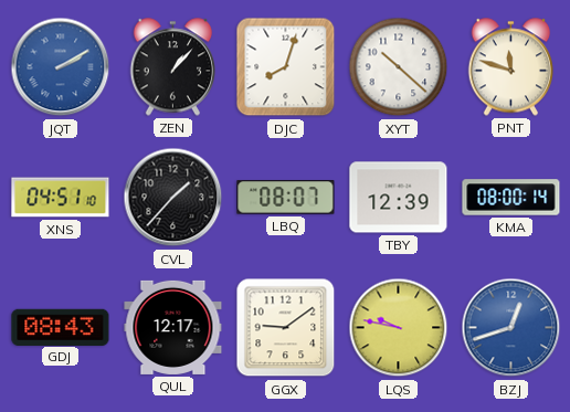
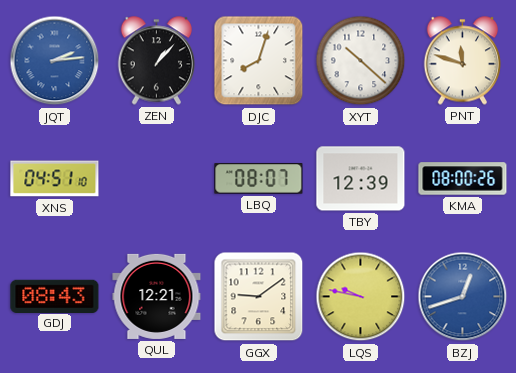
JQT: 2:10 -> 2:14 (55, 61)
CVL: 1:37 -> none (173, 198)
KMA: 08:00:14 -> 08:00:26 (463, 179)
QUL: 12:17 -> 12:21 (157, 296)
